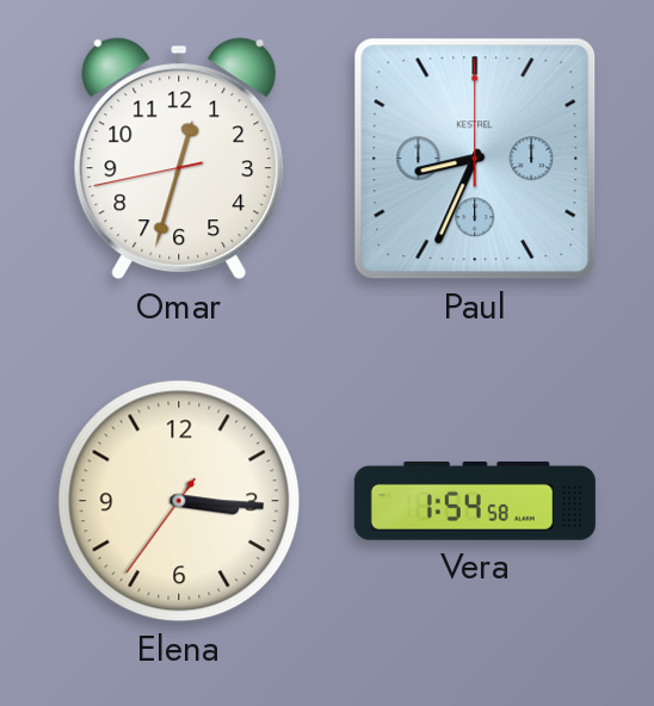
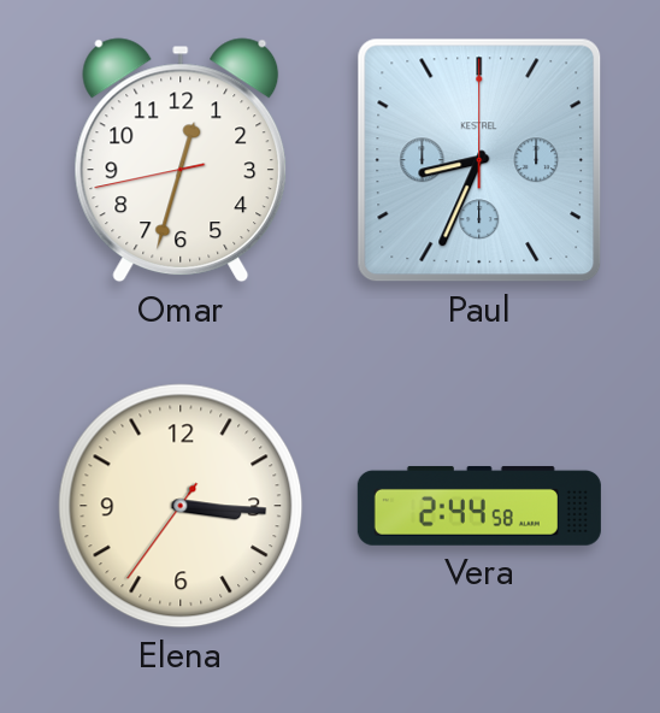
Vera: 1:54 -> 2:44 (479, 506)
